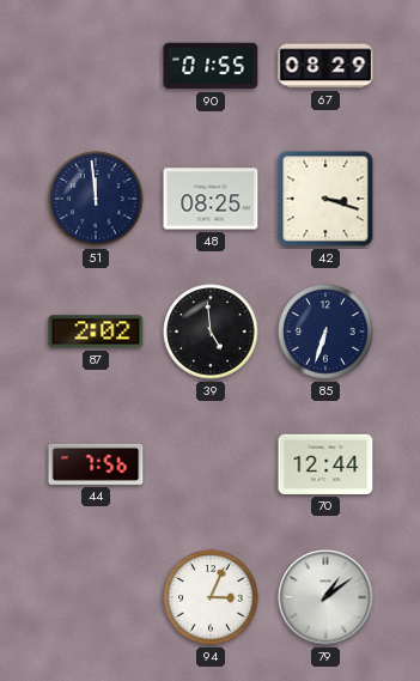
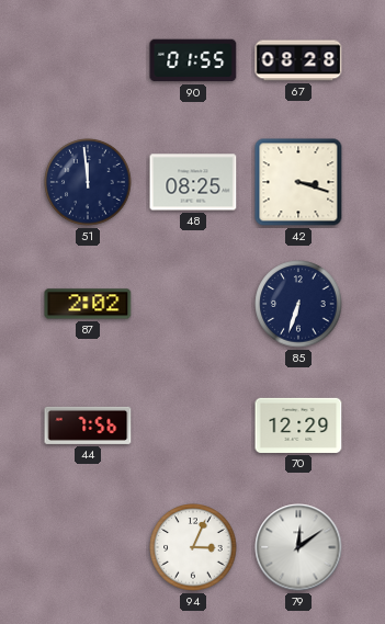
67: 08:29 -> 08:28 (298, 60)
39: 4:59 -> none (211, 332)
70: 12:44 -> 12:29 (298, 426)
79: 1:09 -> 12:09 (298, 547)
